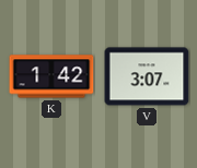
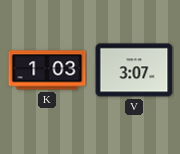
K: 1:42 -> 1:03 (47, 70)
